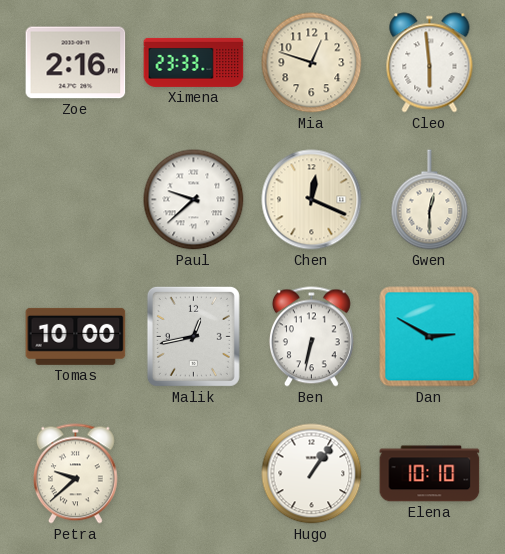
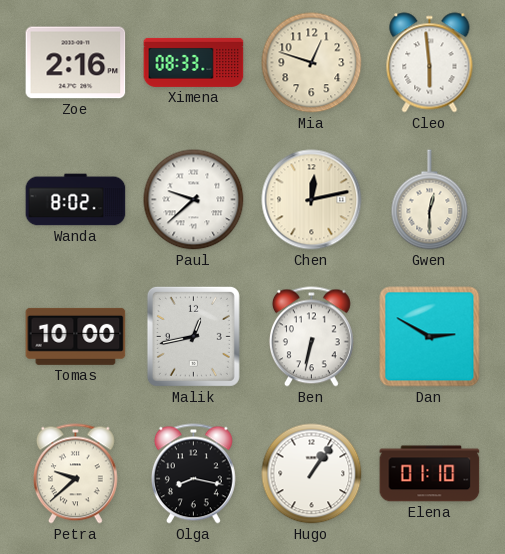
Ximena: 23:33 -> 08:33 (194, 62)
Wanda: none -> 8:02 (76, 200)
Chen: 12:19 -> 12:13 (312, 200)
Olga: none -> 8:17 (193, 474)
Elena: 10:10 -> 01:10 (430, 474)
